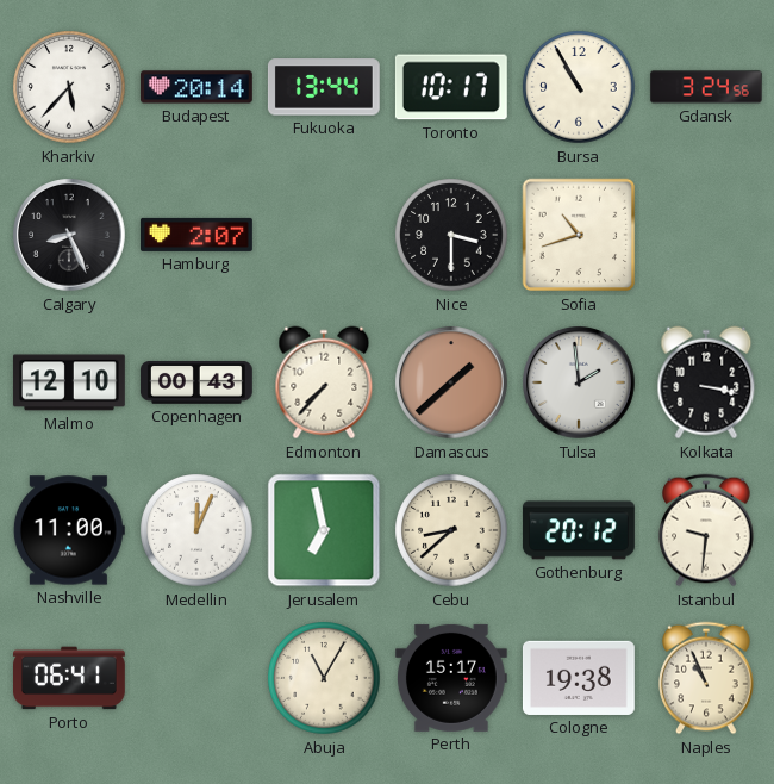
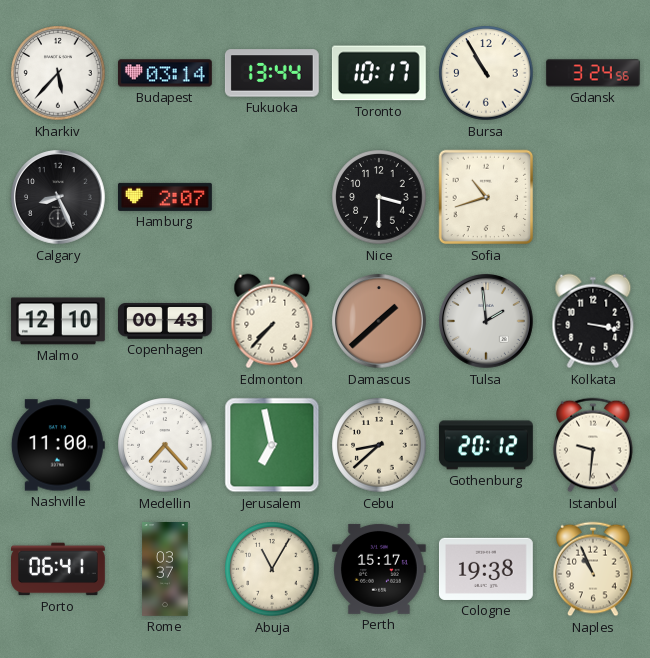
Budapest: 20:14 -> 03:14 (165, 73)
Medellin: 12:04 -> 7:23 (165, 445)
Rome: none -> 03:37 (165, 570)
